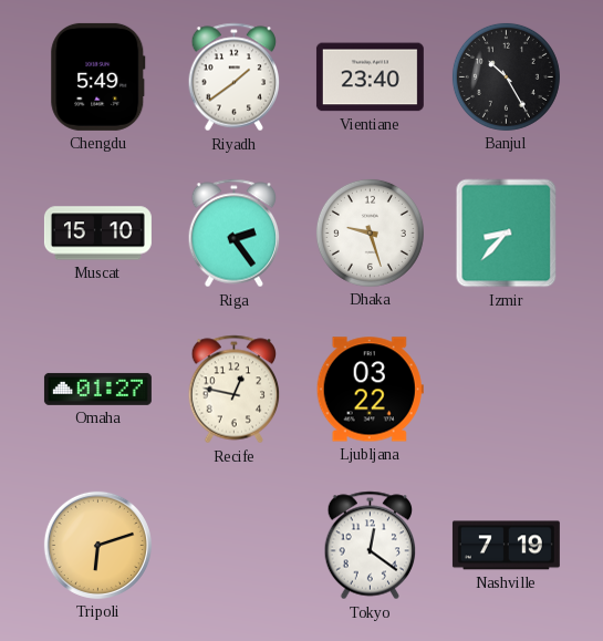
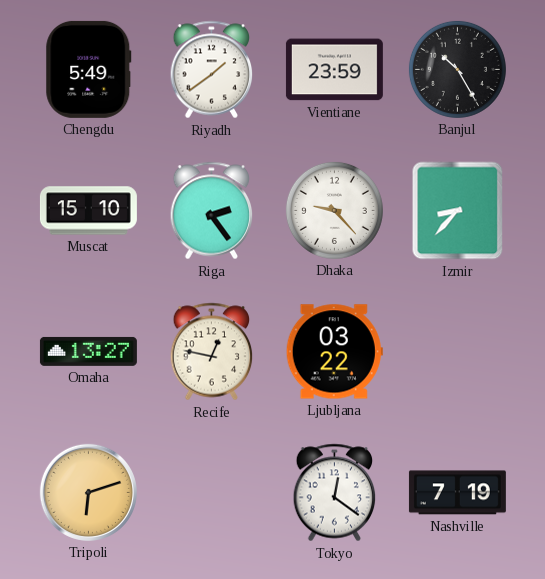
Vientiane: 23:40 -> 23:59 (334, 70)
Dhaka: 9:27 -> 9:23 (334, 210)
Omaha: 01:27 -> 13:27 (88, 351)
